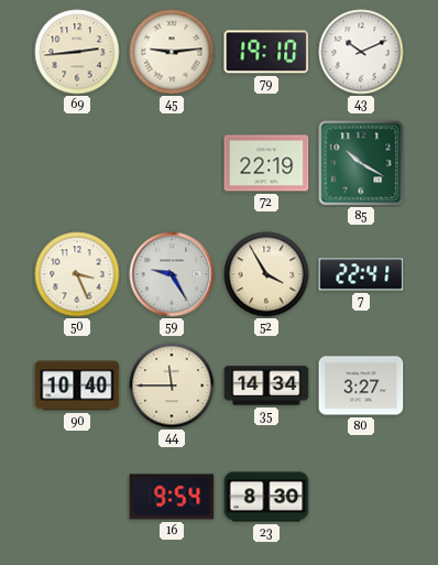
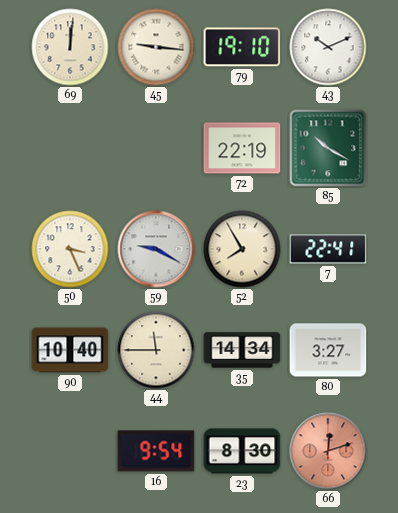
69: 2:44 -> 12:01 (70, 47)
45: 9:14 -> 9:16 (156, 47)
59: 9:25 -> 9:20 (156, 249)
52: 3:55 -> 7:55 (242, 249)
66: none -> 12:12 (328, 451)
